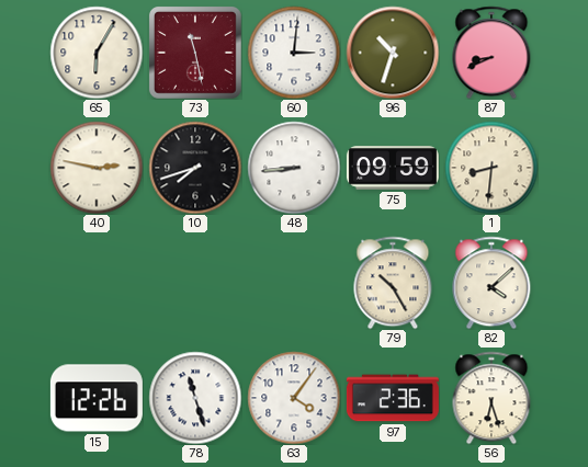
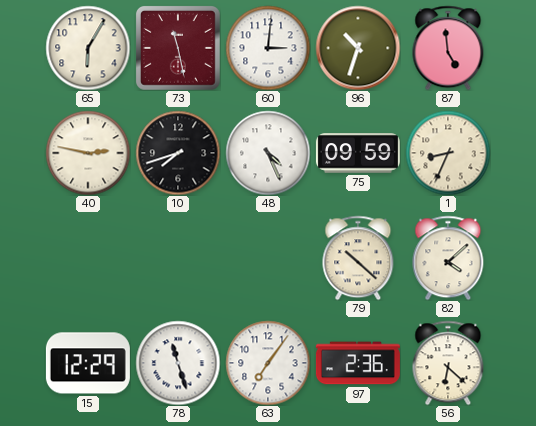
87: 8:41 -> 4:59 (448, 48)
48: 8:44 -> 4:26 (268, 153)
1: 8:31 -> 8:34 (448, 153)
79: 10:25 -> 10:22 (358, 258)
15: 12:26 -> 12:29 (88, 363)
63: 4:06 -> 7:06 (268, 363)
56: 6:27 -> 6:22 (448, 363)
